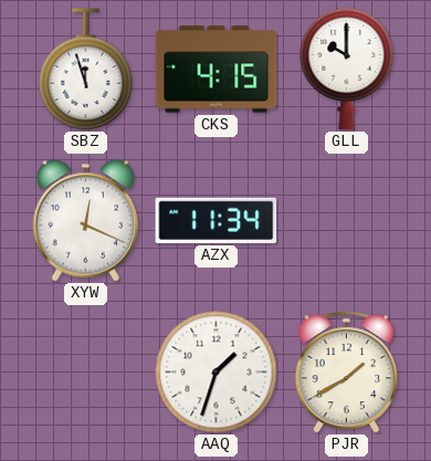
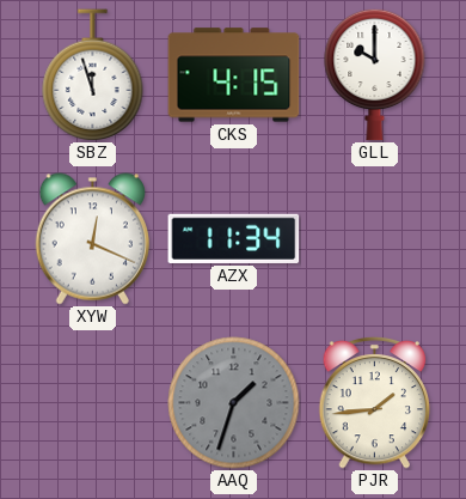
AAQ dial: white -> grey (234, 403)
PJR: 1:40 -> 1:44 (375, 402)
